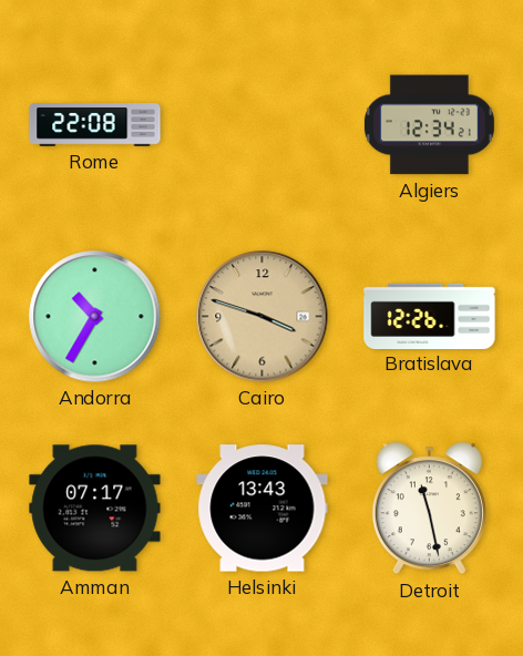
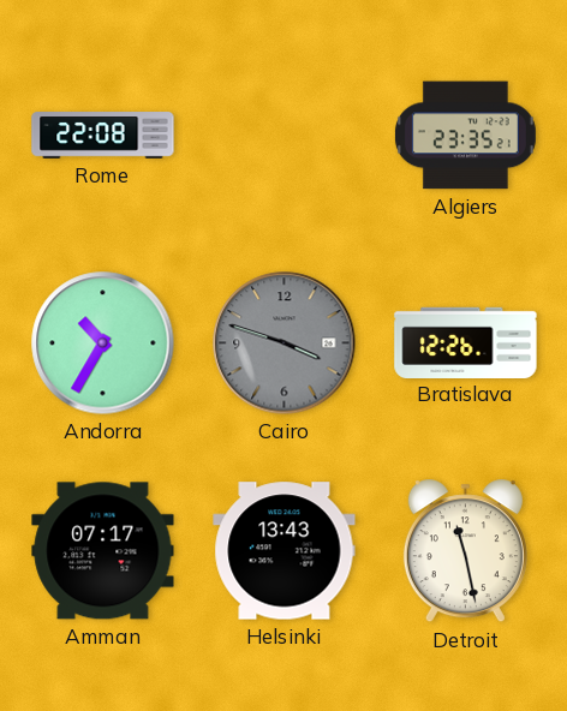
Algiers: 12:34 -> 23:35 (465, 136)
Cairo dial: champagne -> grey (285, 343)
